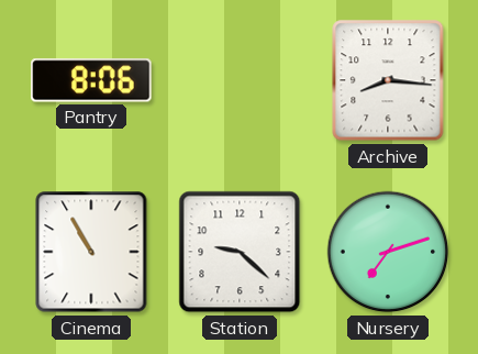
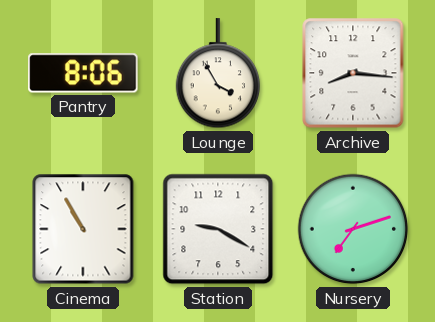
Lounge: none -> 3:55 (218, 74)
Station: 9:22 -> 9:20 (218, 229)
